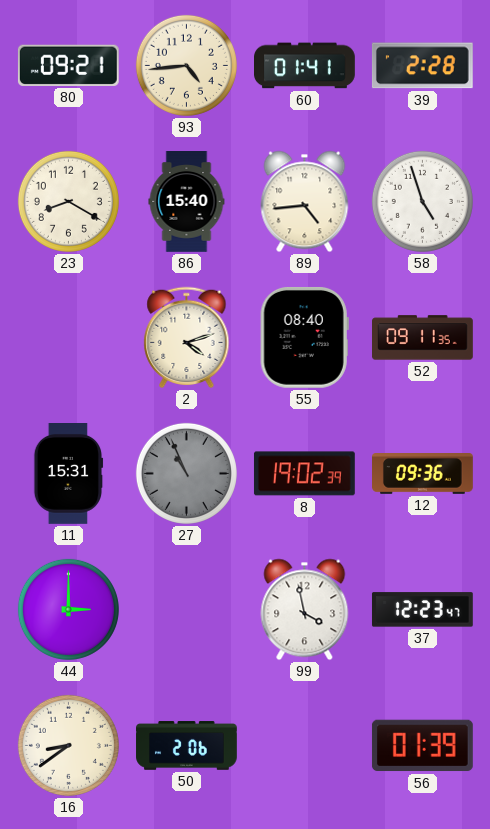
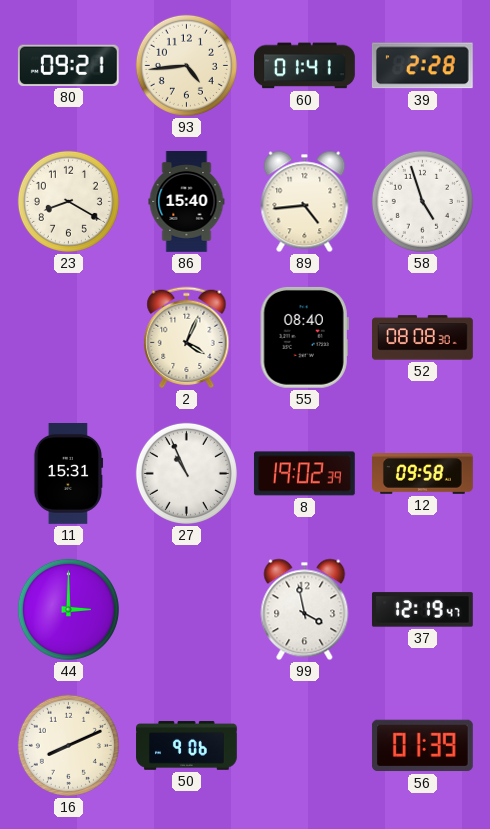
2: 4:12 -> 4:04 (187, 338)
52: 09:11 -> 08:08 (423, 338)
27 dial: grey -> white (186, 473)
12: 09:36 -> 09:58 (423, 474)
37: 12:23 -> 12:19 (422, 610)
16: 8:39 -> 8:11 (68, 745)
50: 2:06 -> 9:06 (187, 746)
